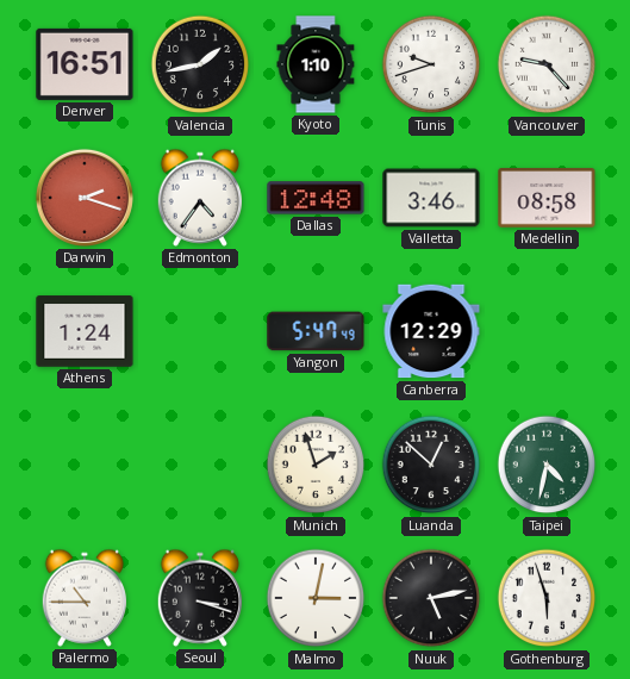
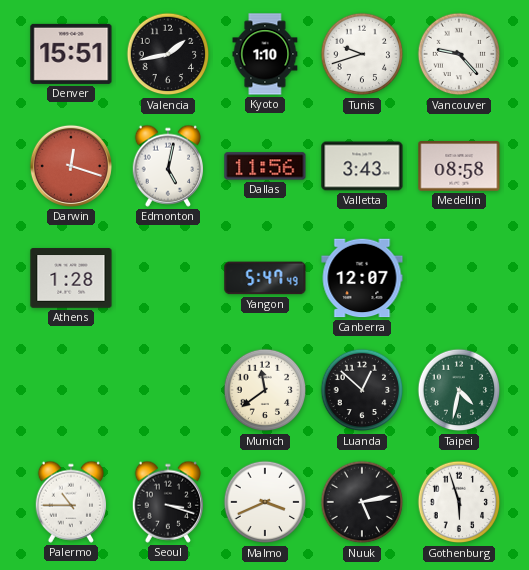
Denver: 16:51 -> 15:51 (71, 54)
Darwin: 2:18 -> 12:18 (71, 166)
Edmonton: 4:36 -> 5:02 (168, 166)
Dallas: 12:48 -> 11:56 (265, 166)
Valletta: 3:46 -> 3:43 (362, 166)
Athens: 1:24 -> 1:28 (71, 278)
Canberra: 12:29 -> 12:07 (362, 278)
Munich: 1:57 -> 11:39 (265, 390)
Malmo: 3:02 -> 3:41 (265, 502)
